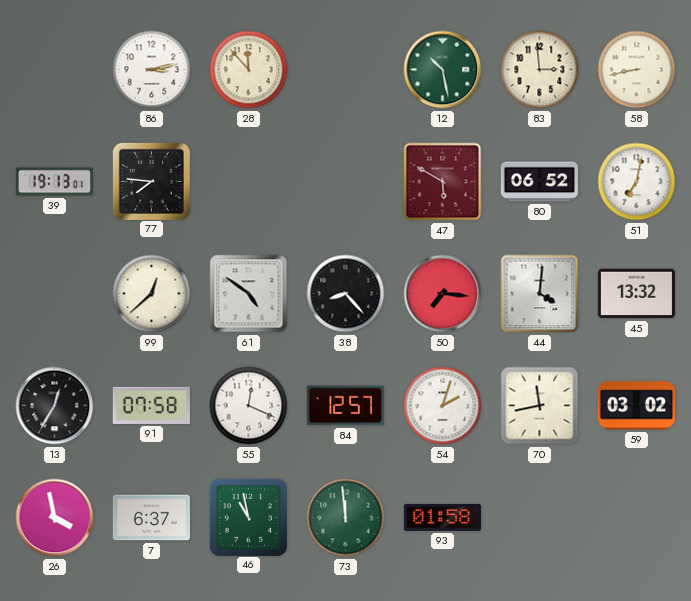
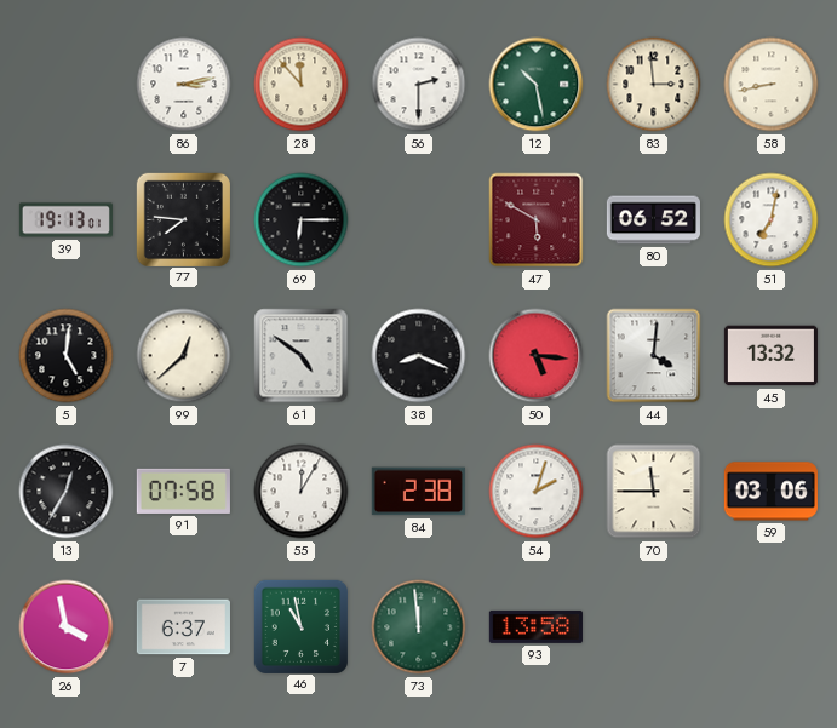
56: none -> 2:30 (419, 85)
69: none -> 6:15 (302, 220)
5: none -> 5:01 (67, 356)
38: 8:23 -> 8:19 (419, 356)
50: 7:16 -> 5:16 (537, 356)
55: 12:19 -> 12:05 (302, 492)
84: 12:57 -> 2:38 (418, 492)
70: 11:43 -> 11:45 (654, 492)
59: 03:02 -> 03:06 (770, 492)
93: 01:58 -> 13:58 (535, 626)
